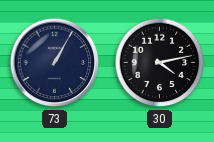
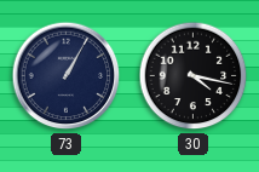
30: 4:13 -> 4:17 (194, 76)
